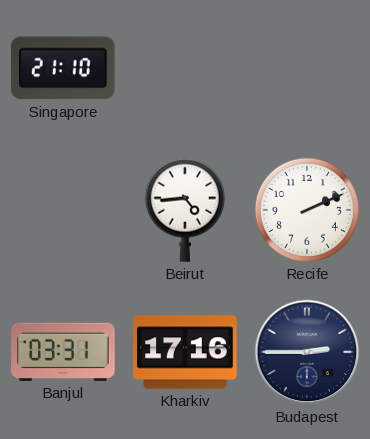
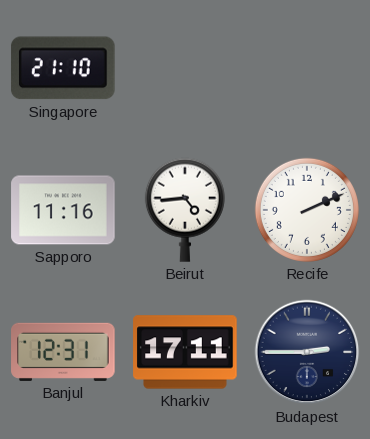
Sapporo: none -> 11:16 (63, 210)
Banjul: 03:31 -> 12:31 (63, 352)
Kharkiv: 17:16 -> 17:11 (185, 352)
